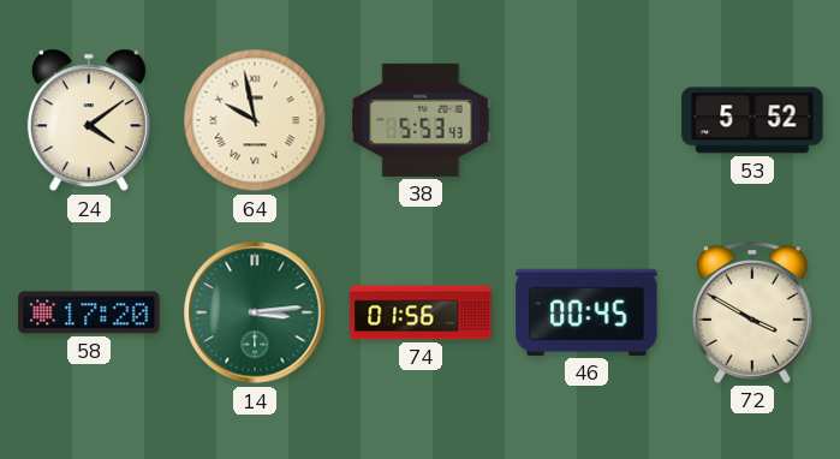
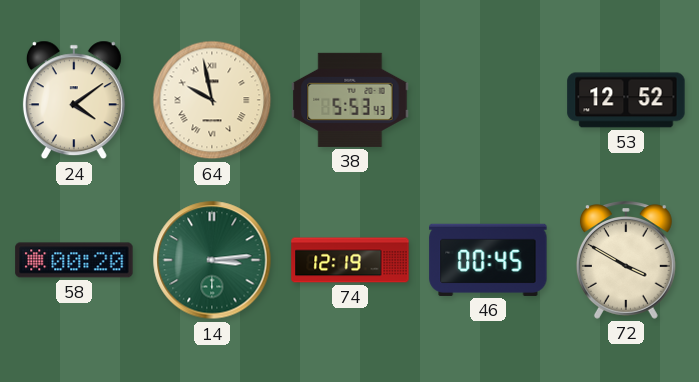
53: 5:52 -> 12:52 (626, 100)
58: 17:20 -> 00:20 (74, 260)
74: 01:56 -> 12:19 (350, 260)
